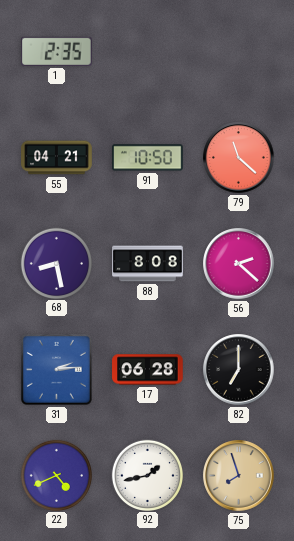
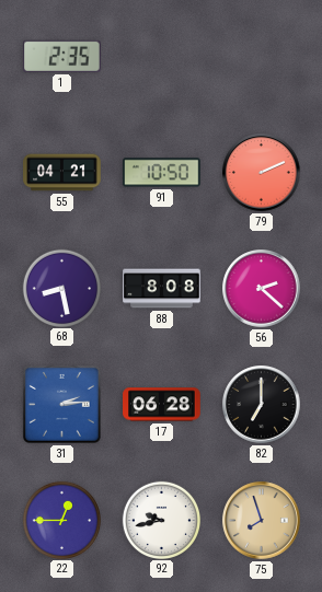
79: 11:22 -> 2:11 (262, 173)
22: 4:41 -> 12:45 (61, 520)
92: 1:43 -> 9:43 (161, 520)
